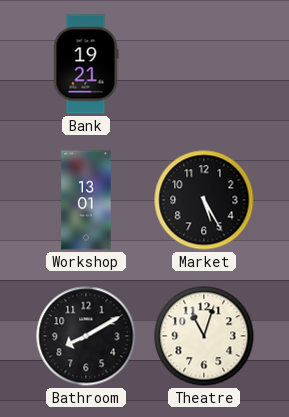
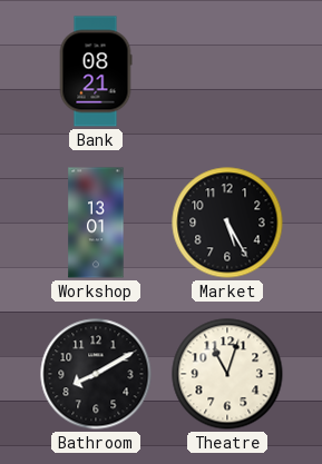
Bank: 19:21 -> 08:21 (96, 71)
